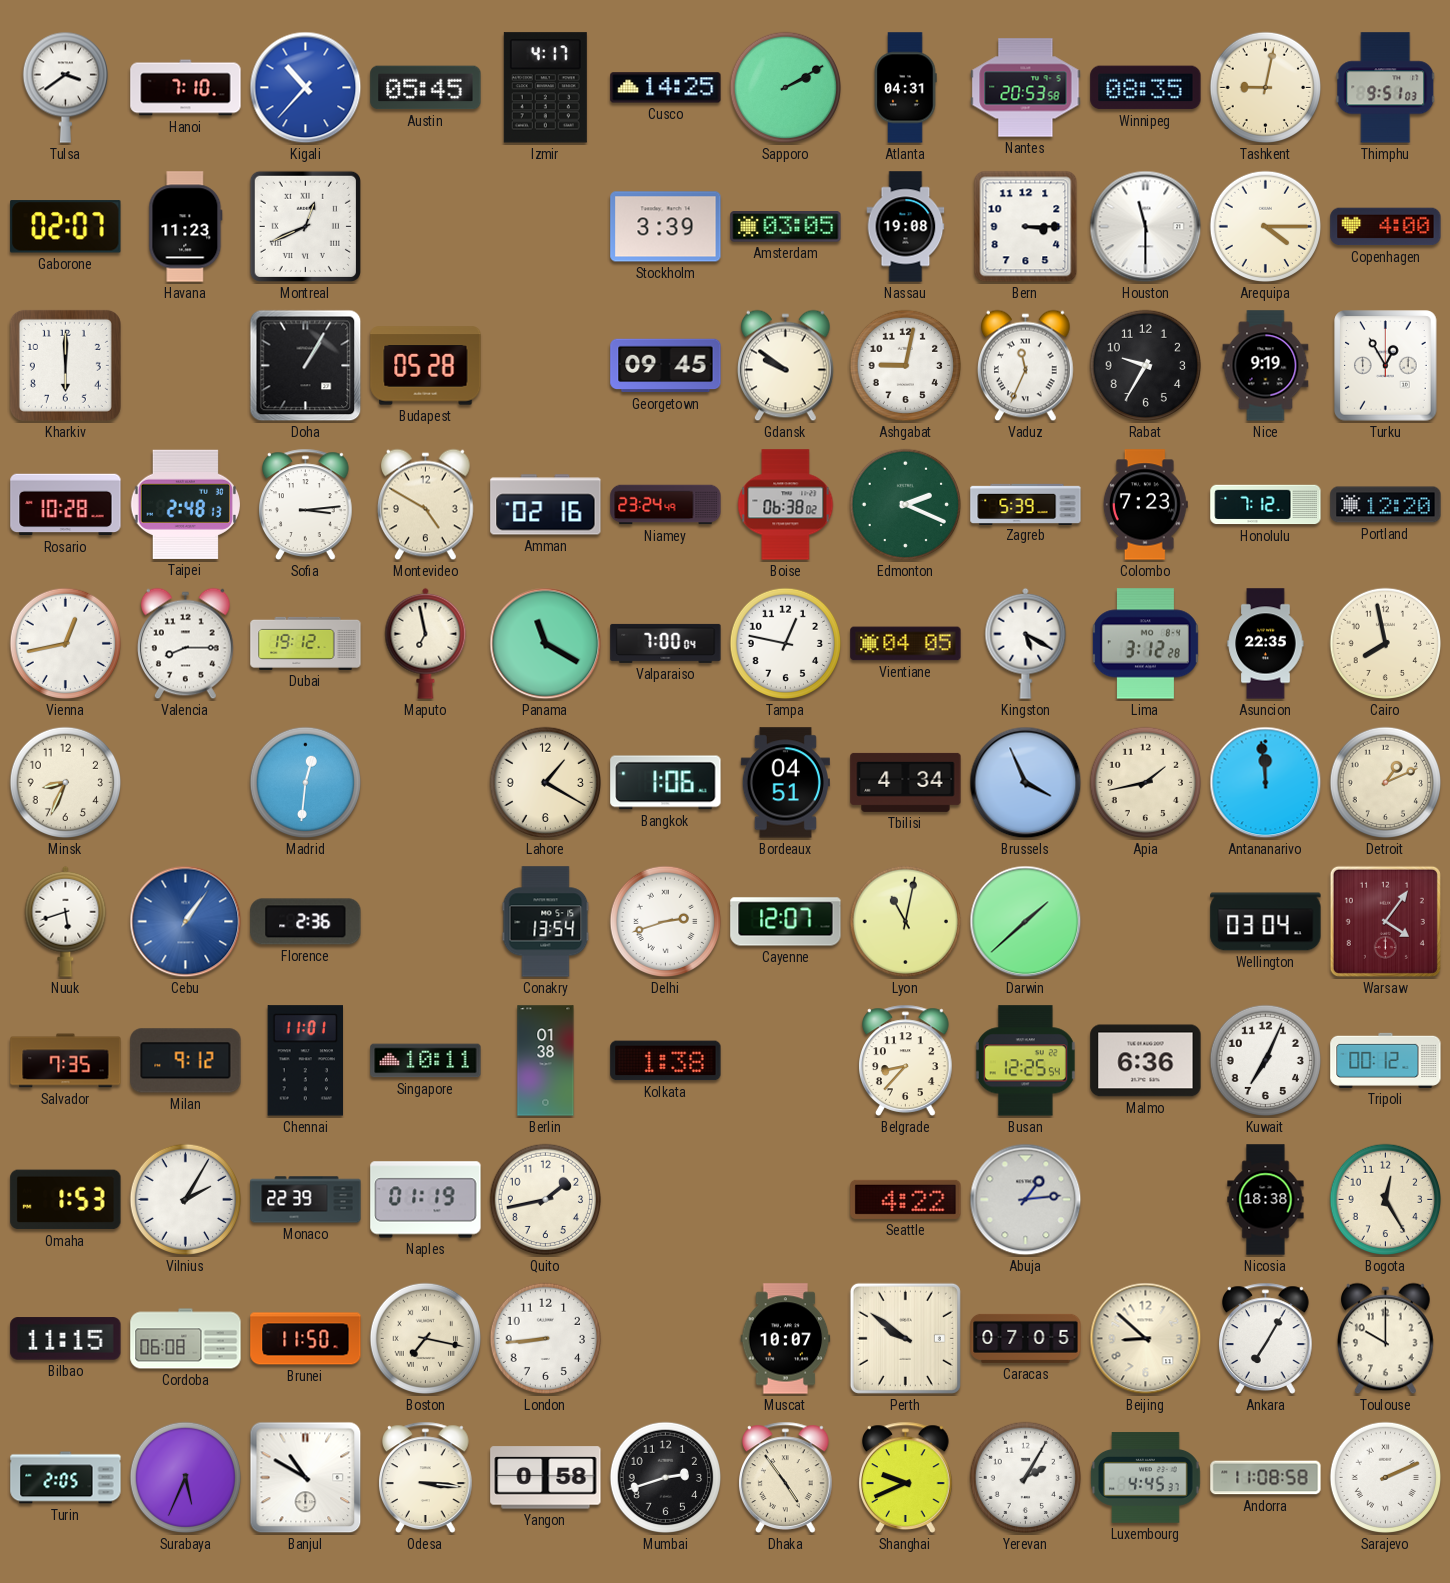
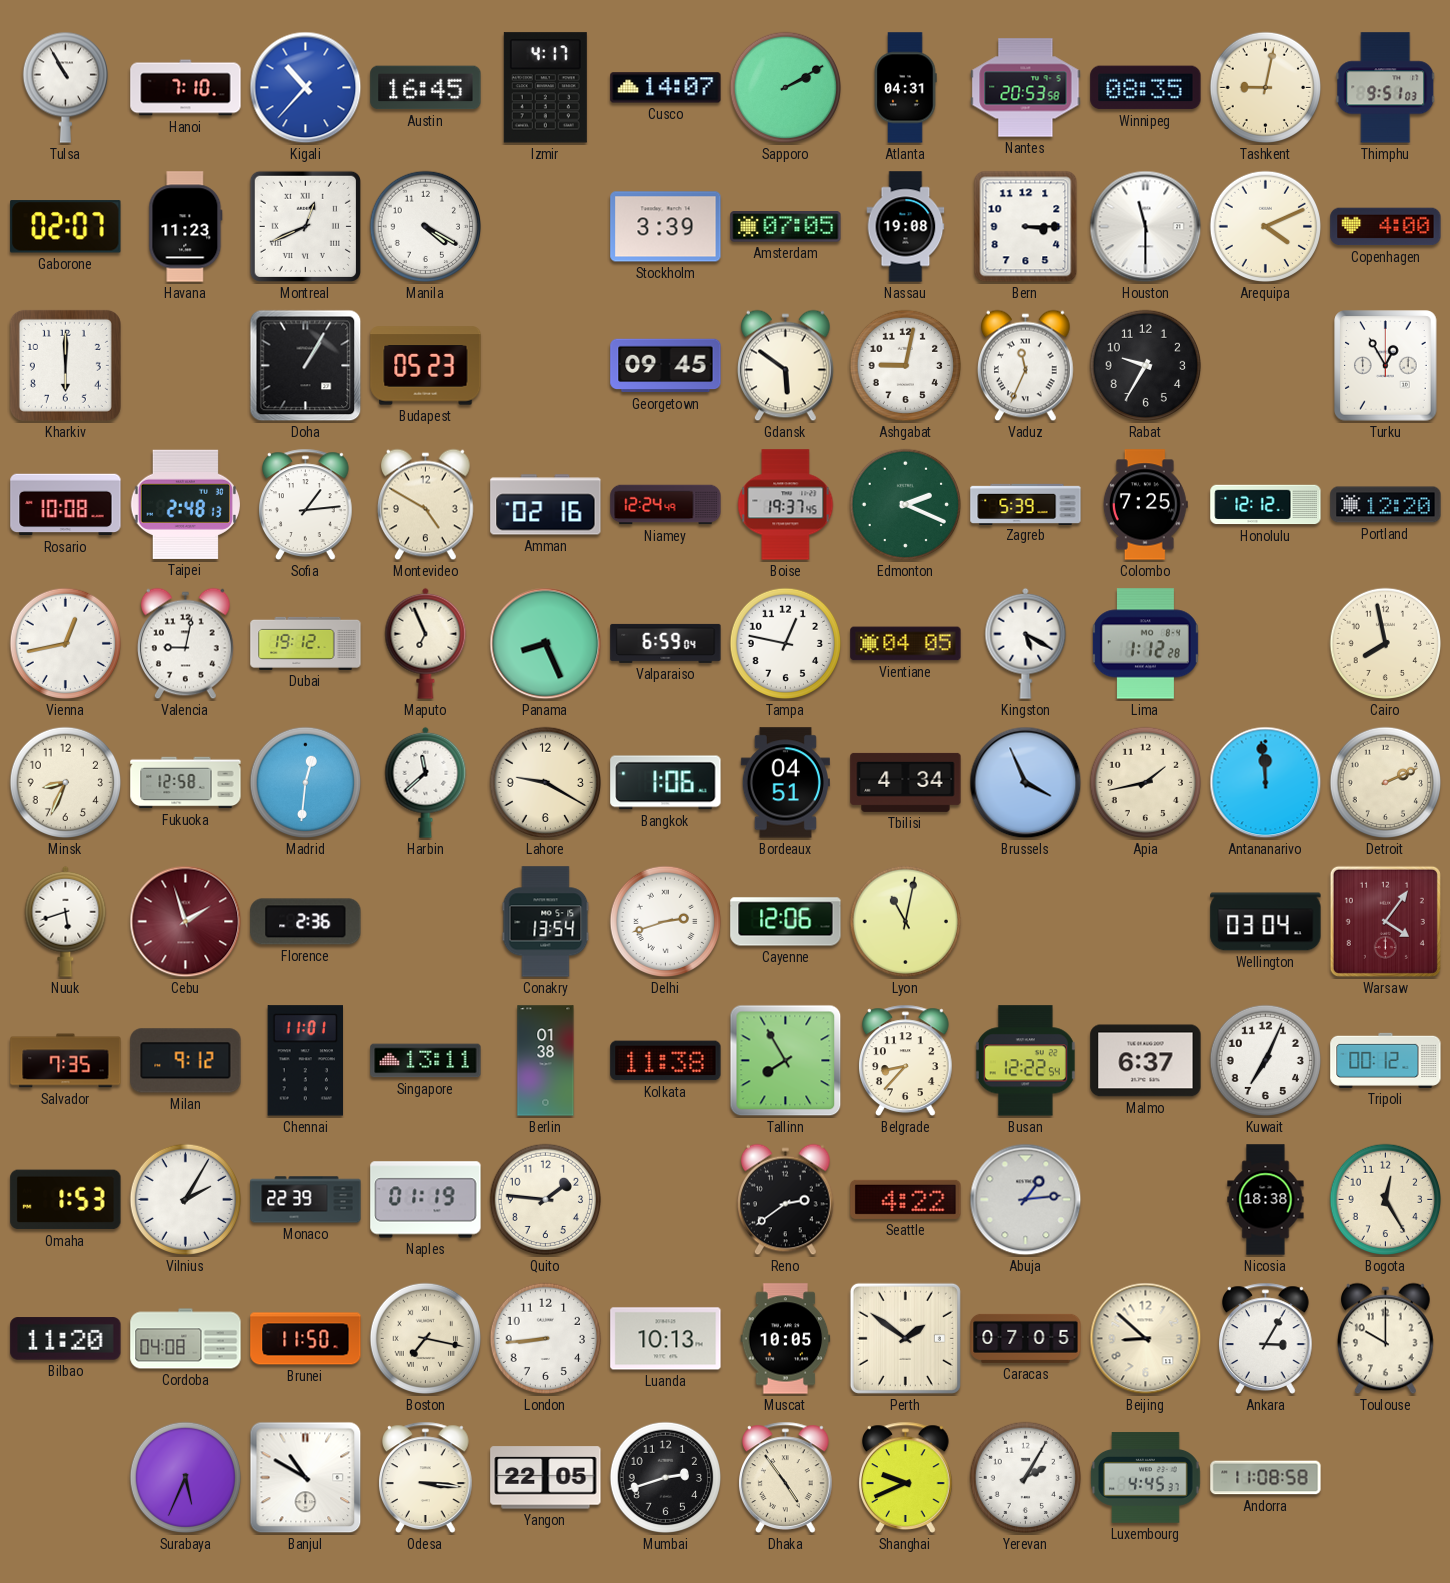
Tulsa: 3:39 -> 10:55 (65, 87)
Austin: 05:45 -> 16:45 (426, 88)
Cusco: 14:25 -> 14:07 (666, 88)
Manila: none -> 4:20 (426, 227)
Amsterdam: 03:05 -> 07:05 (786, 227)
Arequipa: 4:15 -> 4:11 (1266, 227)
Budapest: 05:28 -> 05:23 (426, 366)
Gdansk: 9:51 -> 5:51 (786, 366)
Nice: 9:19 -> none (1266, 366)
Rosario: 10:28 -> 10:08 (66, 505)
Sofia: 3:14 -> 1:14 (306, 504)
Niamey: 23:24 -> 12:24 (666, 505)
Boise: 06:38 -> 19:37 (786, 505)
Colombo: 7:23 -> 7:25 (1145, 505)
Honolulu: 7:12 -> 12:12 (1266, 505)
Valencia: 8:15 -> 9:02 (186, 644)
Maputo: 6:58 -> 6:56 (426, 643)
Panama: 11:20 -> 8:26 (546, 644)
Valparaiso: 7:00 -> 6:59 (666, 643)
Lima: 3:12 -> 1:12 (1145, 644)
Asuncion: 22:35 -> none (1266, 644)
Fukuoka: none -> 12:58 (186, 783)
Harbin: none -> 11:38 (426, 782)
Lahore: 1:20 -> 9:20 (546, 783)
Detroit: 1:11 -> 2:11 (1386, 783)
Cebu: 1:06 -> 1:57 (186, 922)
Cebu dial: blue -> burgundy (186, 922)
Cayenne: 12:07 -> 12:06 (786, 922)
Darwin: 1:38 -> none (1026, 922)
Singapore: 10:11 -> 13:11 (426, 1061)
Kolkata: 1:38 -> 11:38 (666, 1061)
Tallinn: none -> 7:55 (786, 1061)
Busan: 12:25 -> 12:22 (1025, 1061)
Malmo: 6:36 -> 6:37 (1146, 1061)
Quito: 1:43 -> 1:46 (546, 1200)
Reno: none -> 2:39 (786, 1200)
Bilbao: 11:15 -> 11:20 (66, 1339)
Cordoba: 06:08 -> 04:08 (186, 1339)
Luanda: none -> 10:13 (666, 1339)
Muscat: 10:07 -> 10:05 (786, 1339)
Perth: 9:51 -> 1:51 (905, 1338)
Ankara: 7:05 -> 3:05 (1266, 1338)
Turin: 2:05 -> none (66, 1478)
Yangon: 0:58 -> 22:05 (546, 1478)
Sarajevo: 2:11 -> none (1386, 1478)
